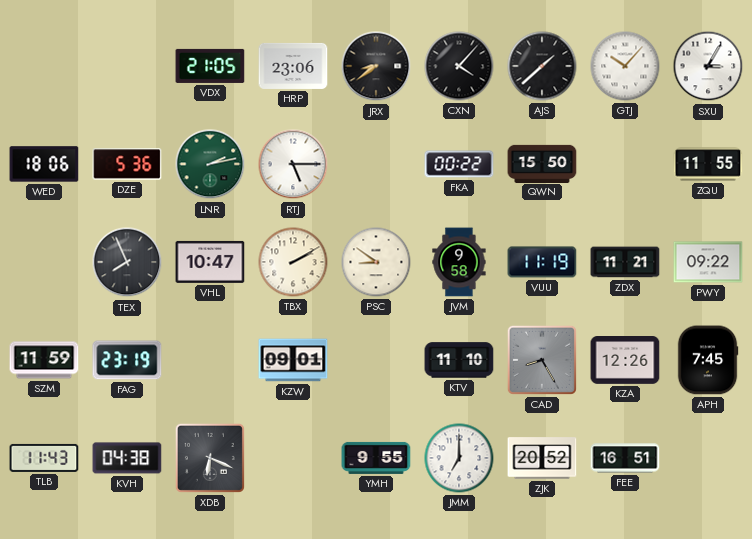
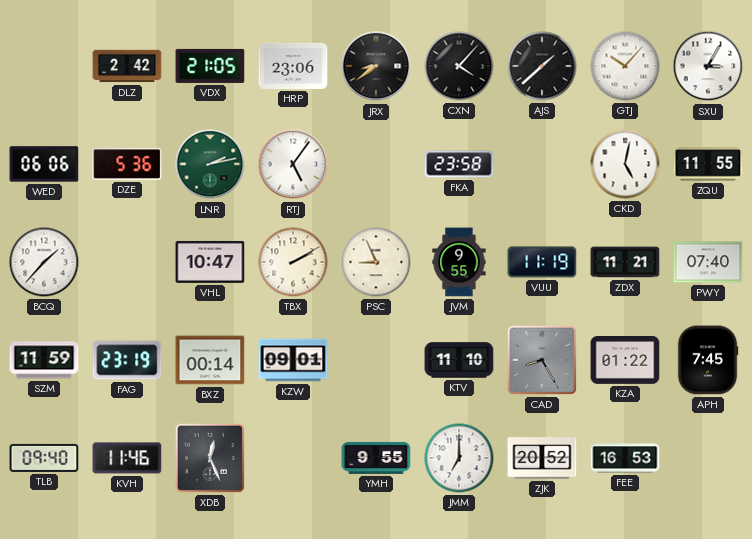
DLZ: none -> 2:42 (127, 66)
WED: 18:06 -> 06:06 (44, 164)
RTJ: 5:15 -> 5:06 (293, 164)
FKA: 00:22 -> 23:58 (459, 164)
QWN: 15:50 -> none (542, 163)
CKD: none -> 5:02 (625, 164)
BCQ: none -> 1:37 (44, 262)
TEX: 7:56 -> none (127, 262)
PSC: 8:51 -> 8:56 (376, 262)
JVM: 9:58 -> 9:55 (459, 262)
PWY: 09:22 -> 07:40 (708, 262)
BXZ: none -> 00:14 (210, 360)
KZA: 12:26 -> 01:22 (625, 360)
TLB: 11:43 -> 09:40 (44, 458)
KVH: 04:38 -> 11:46 (127, 458)
XDB: 6:19 -> 12:26 (210, 458)
FEE: 16:51 -> 16:53 (625, 458)
